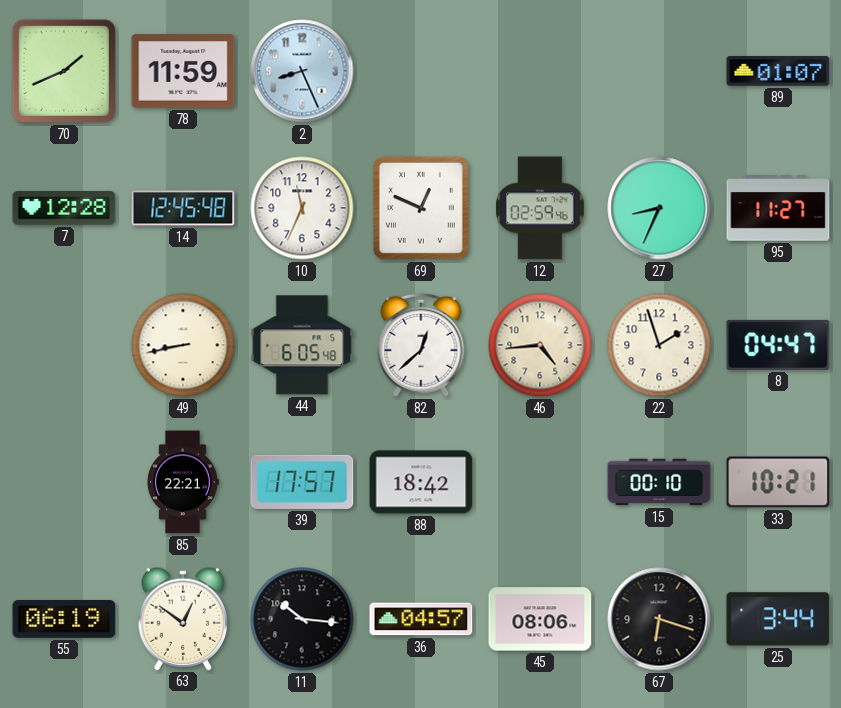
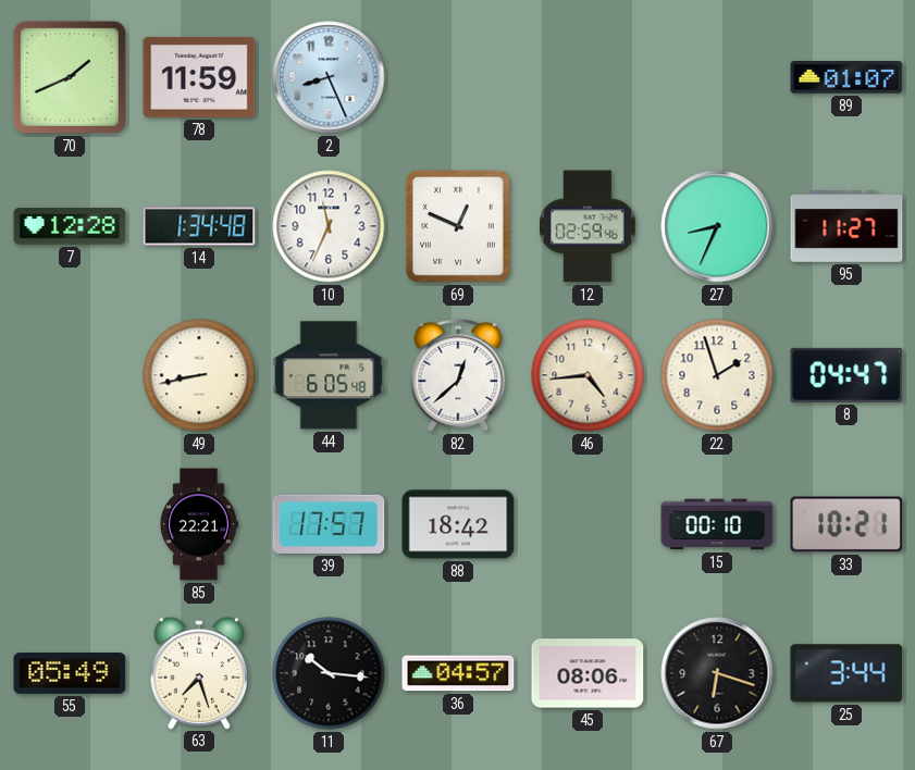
14: 12:45 -> 1:34 (199, 226)
55: 06:19 -> 05:49 (70, 674)
63: 12:51 -> 7:27 (199, 672)
